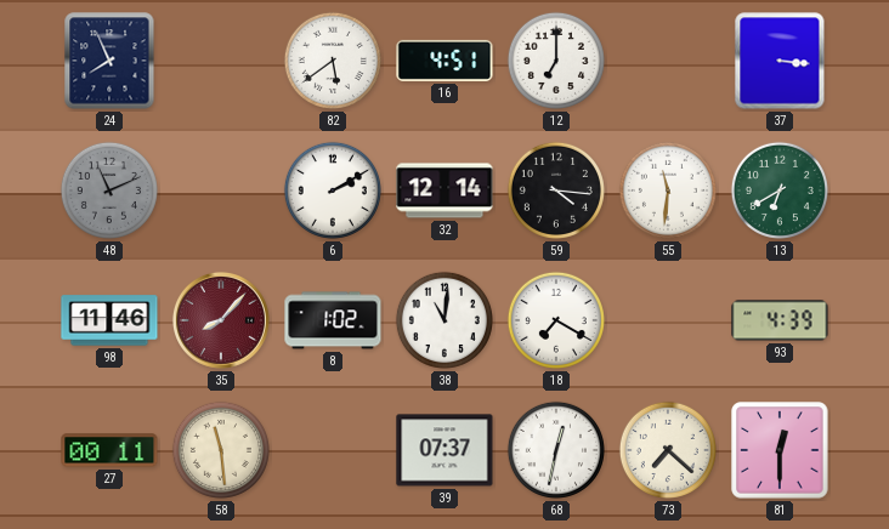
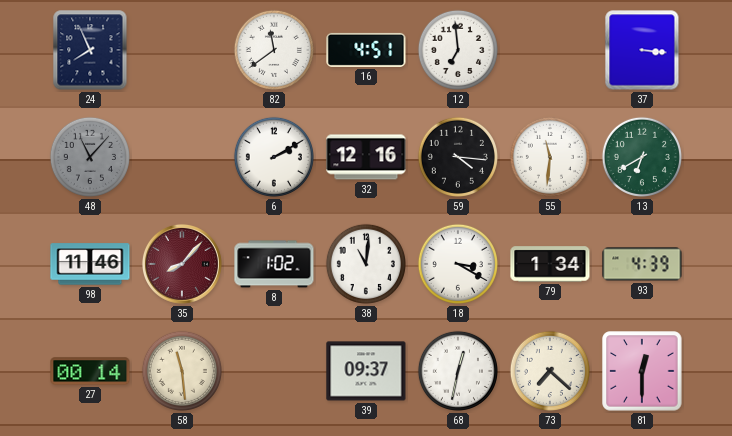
82: 5:39 -> 11:39 (274, 50)
12: 7:00 -> 6:59 (458, 50)
48: 11:11 -> 11:07 (90, 157)
32: 12:14 -> 12:16 (366, 157)
18: 7:20 -> 3:20 (458, 264)
79: none -> 1:34 (550, 264)
27: 00:11 -> 00:14 (90, 371)
39: 07:37 -> 09:37 (366, 371)
